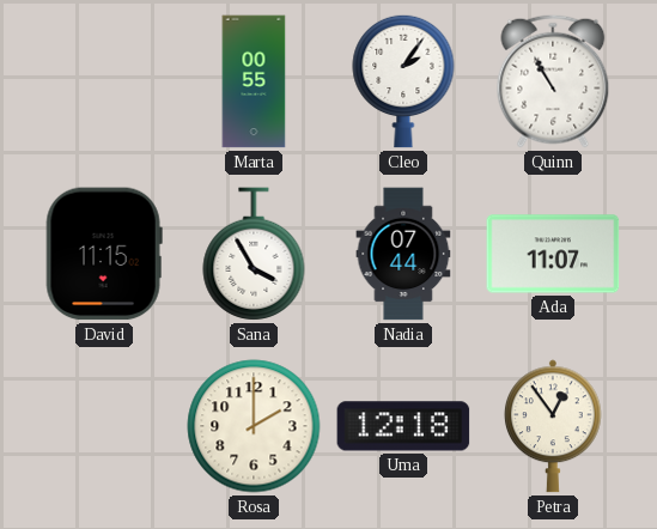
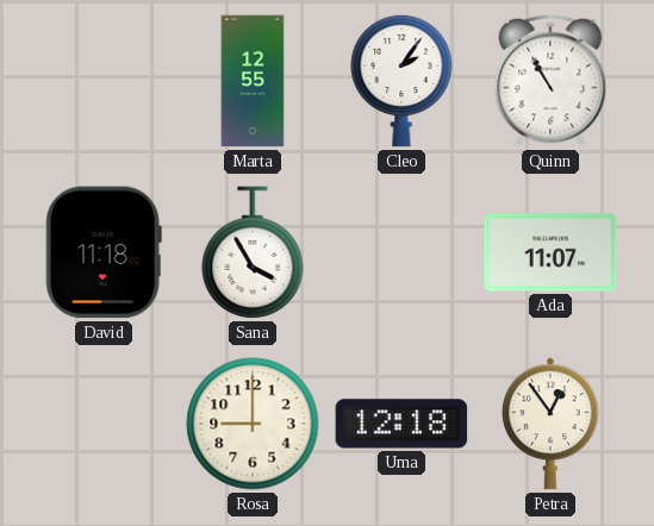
Marta: 00:55 -> 12:55 (253, 81)
David: 11:15 -> 11:18 (104, 252)
Nadia: 07:44 -> none (403, 254)
Rosa: 2:00 -> 9:00 (253, 424)
